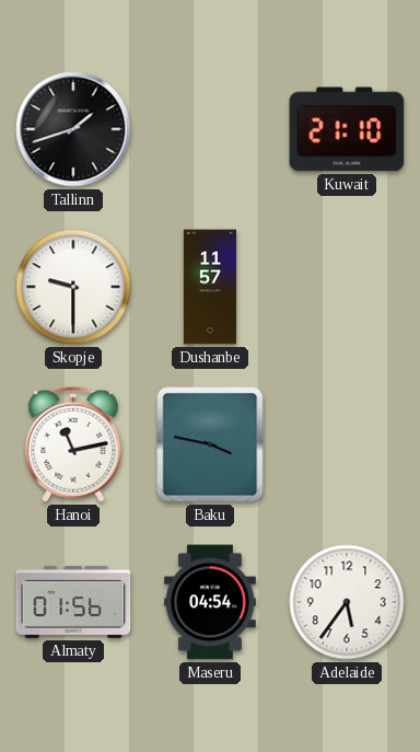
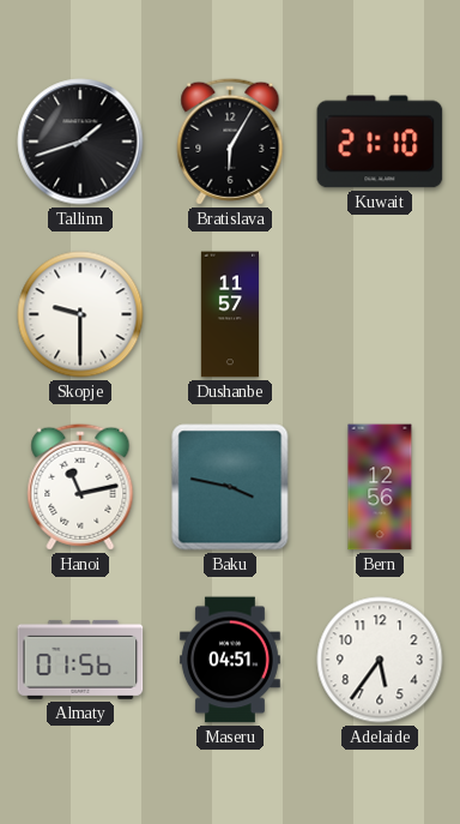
Bratislava: none -> 6:05 (230, 142)
Bern: none -> 12:56 (380, 487)
Maseru: 04:54 -> 04:51 (230, 660)
